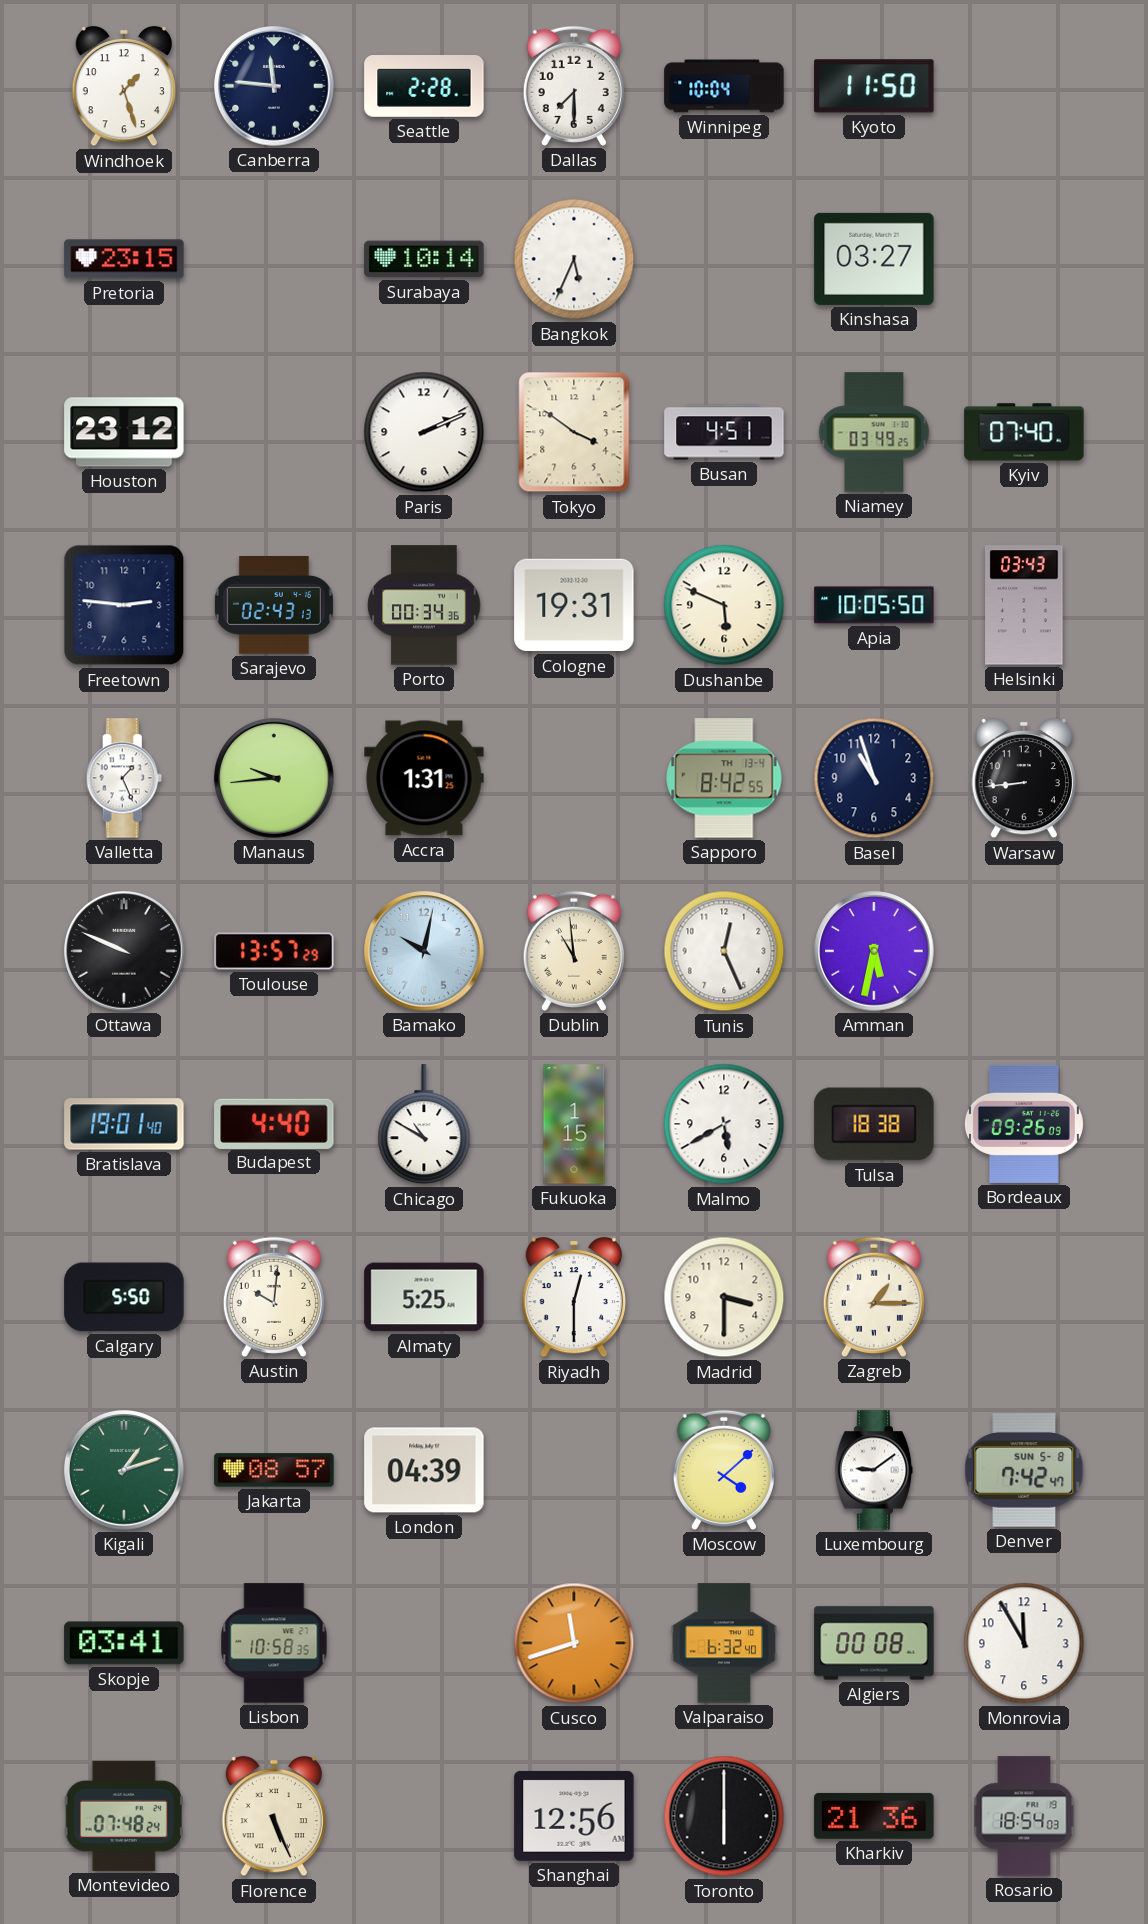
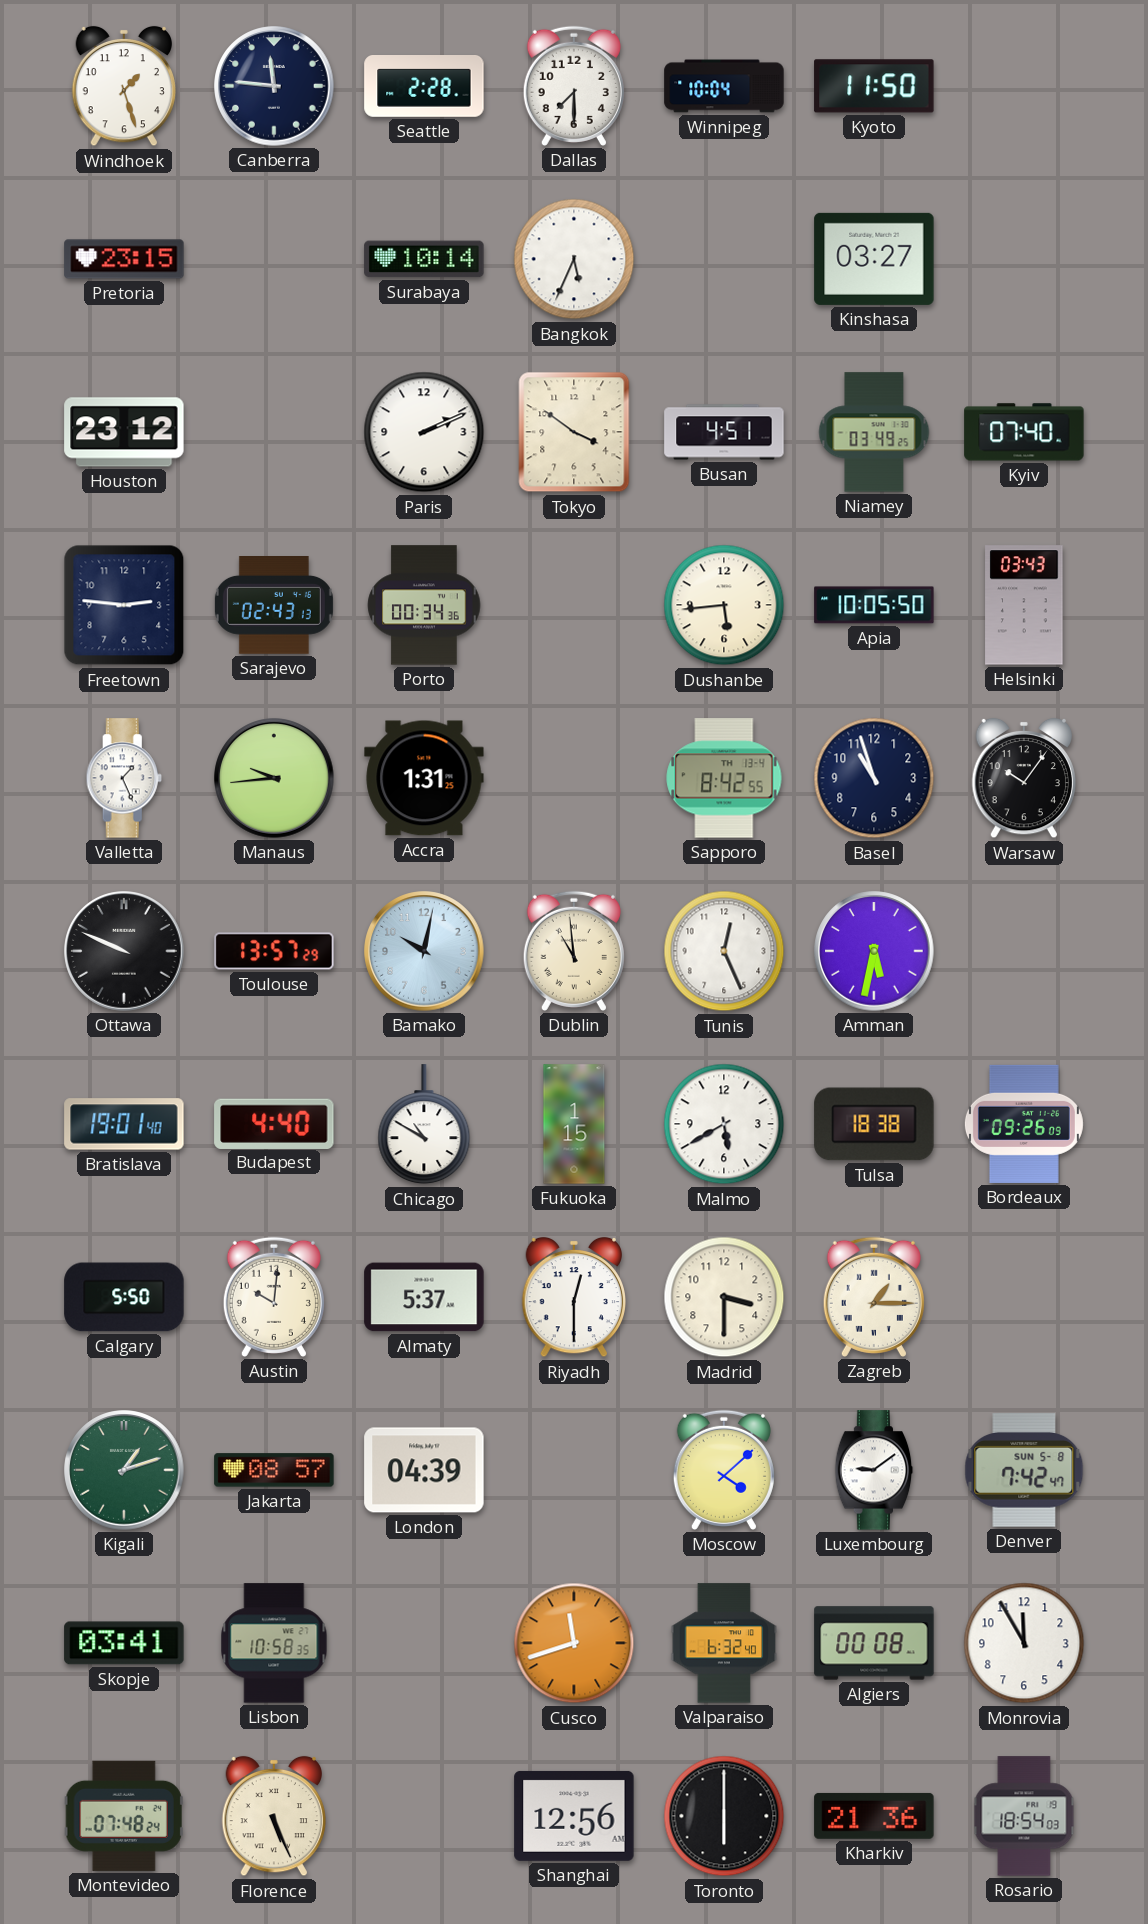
Cologne: 19:31 -> none (574, 605)
Dushanbe: 5:49 -> 5:44 (724, 605)
Warsaw: 8:44 -> 10:06 (1023, 778)
Almaty: 5:25 -> 5:37 (424, 1297)
